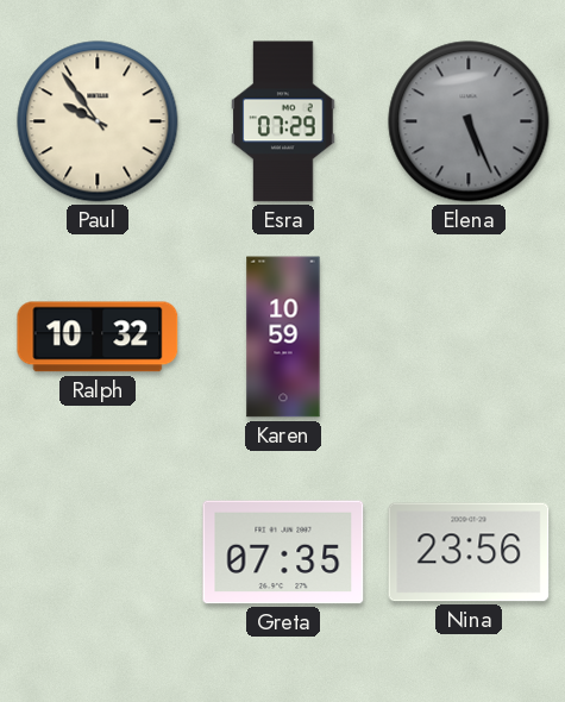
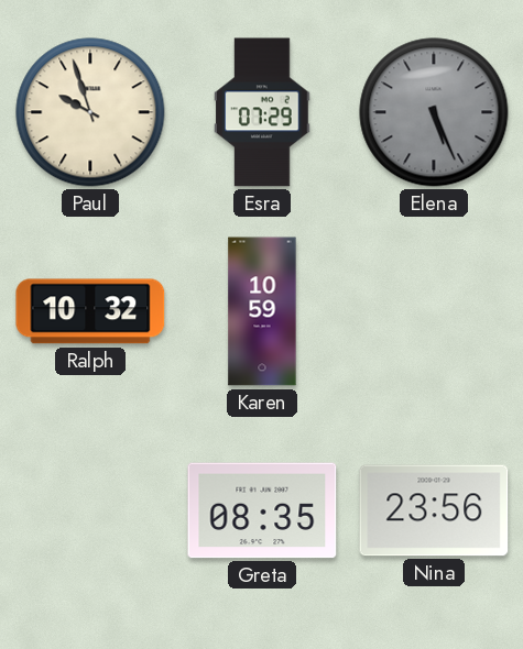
Paul: 9:54 -> 9:57 (90, 112)
Greta: 07:35 -> 08:35 (262, 510)
